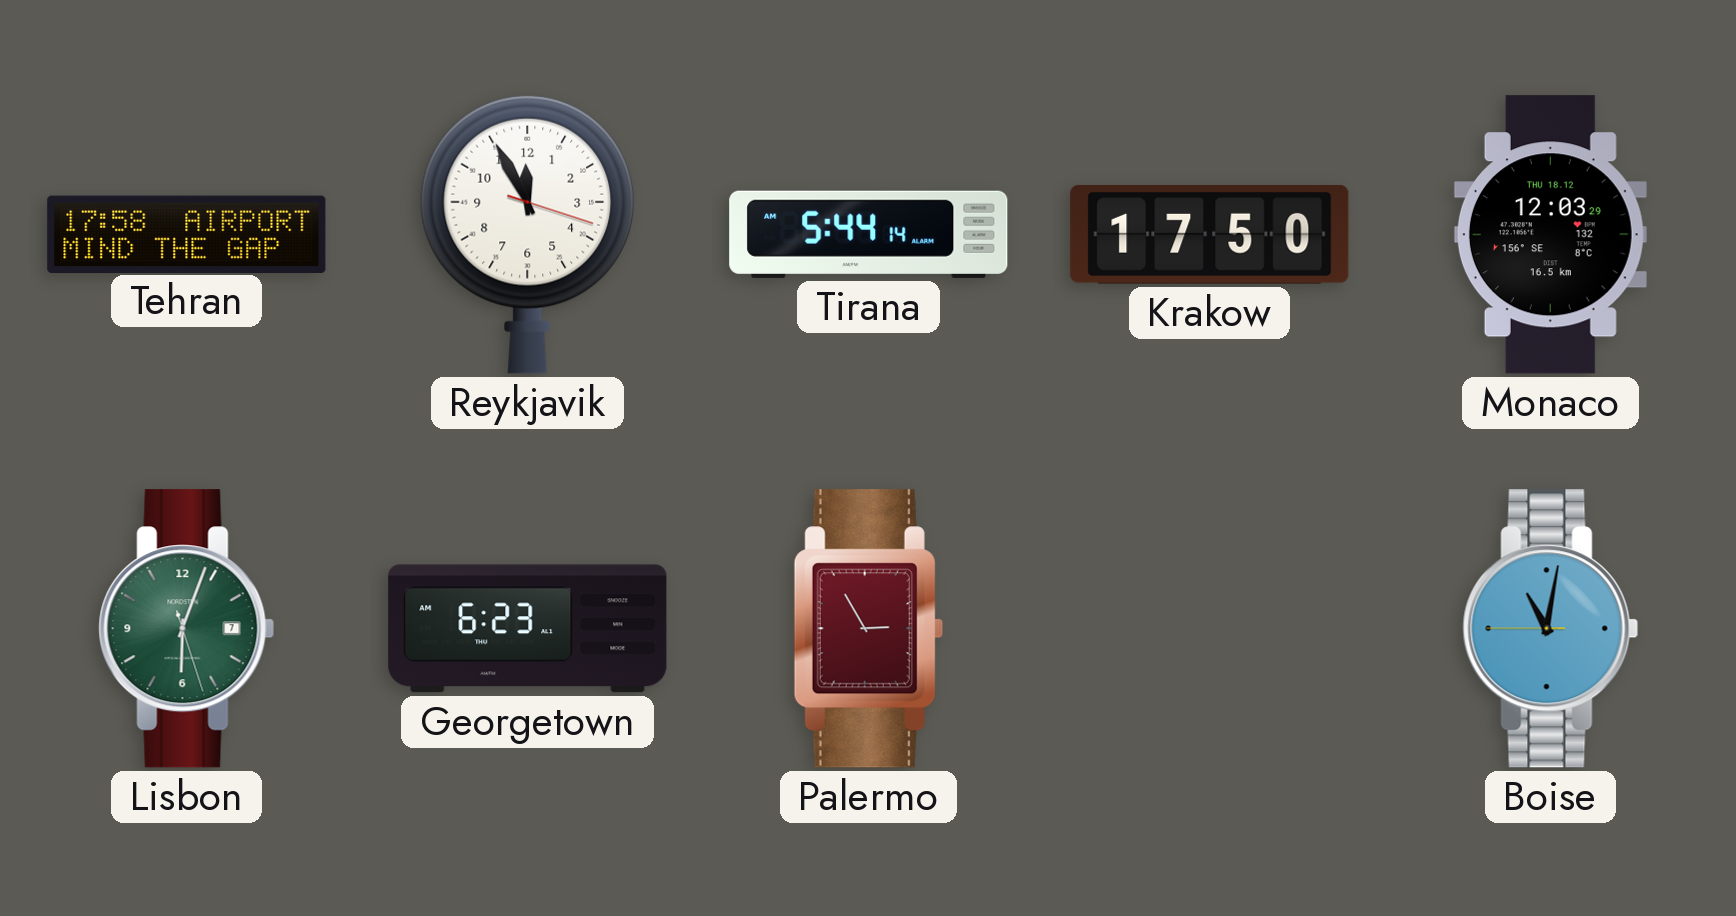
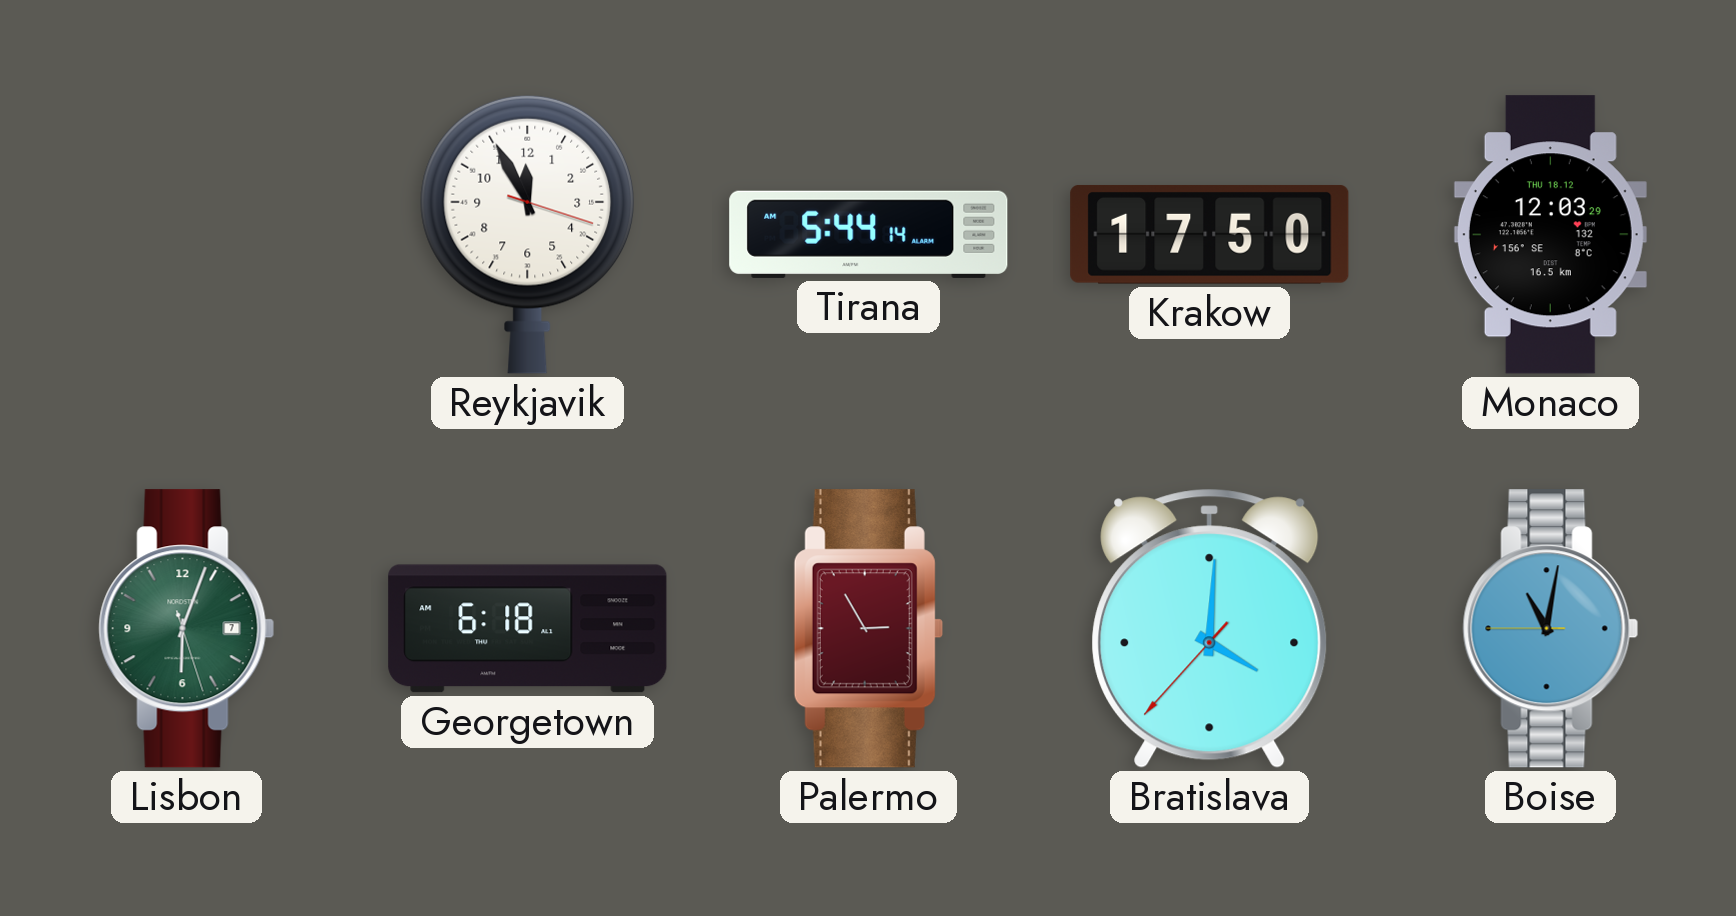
Tehran: 17:58 -> none (187, 234)
Georgetown: 6:23 -> 6:18 (528, 629)
Bratislava: none -> 4:00 (1210, 628)
